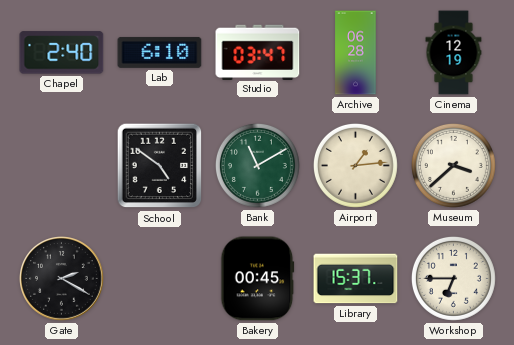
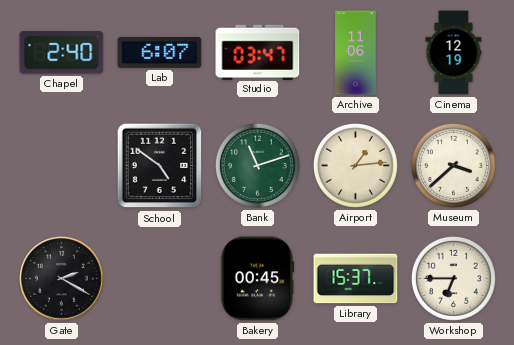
Lab: 6:10 -> 6:07 (160, 52)
Archive: 06:28 -> 11:06 (356, 53)
Bank: 11:10 -> 11:12 (257, 165)
